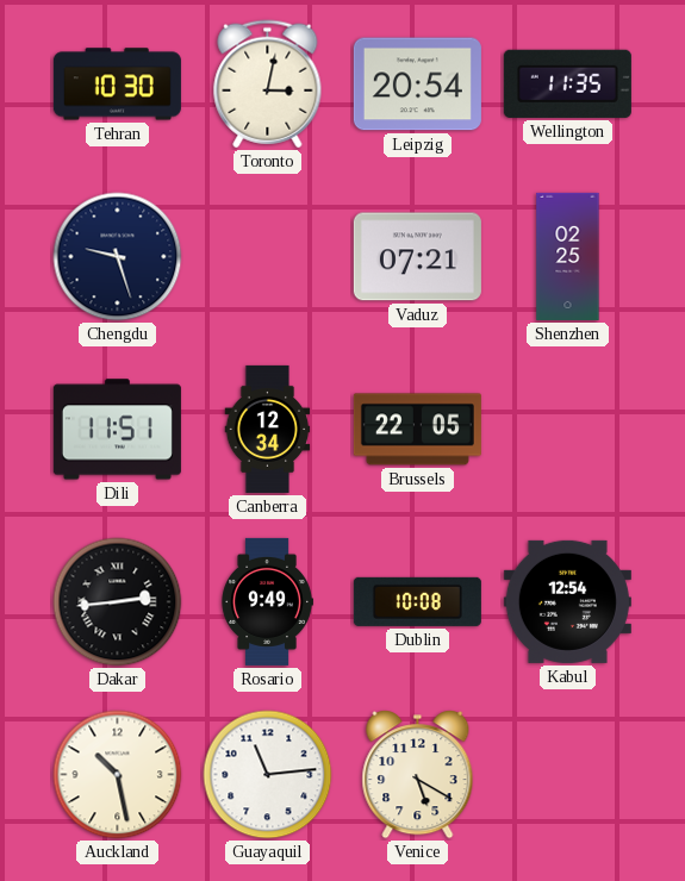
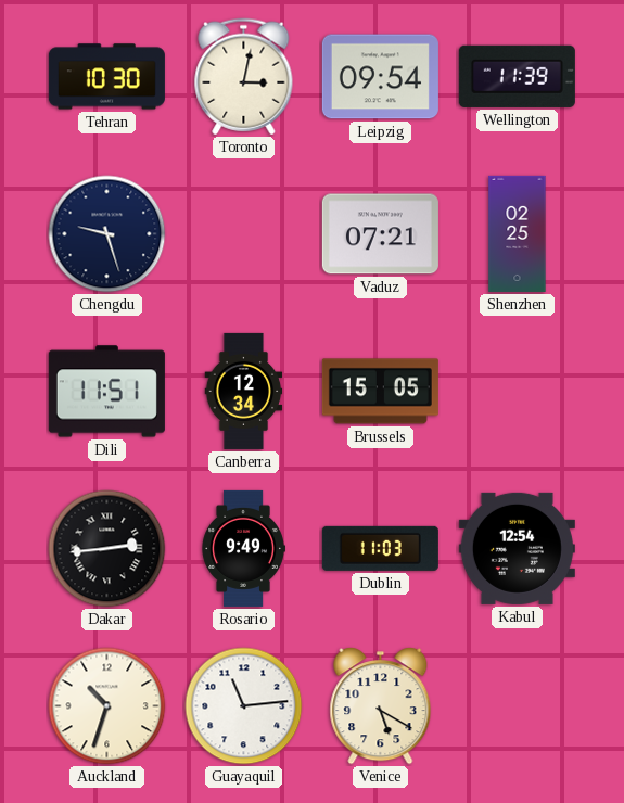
Leipzig: 20:54 -> 09:54 (380, 77)
Wellington: 11:35 -> 11:39 (517, 76)
Brussels: 22:05 -> 15:05 (380, 392)
Dublin: 10:08 -> 11:03 (380, 548)
Auckland: 10:28 -> 10:33 (107, 706)
